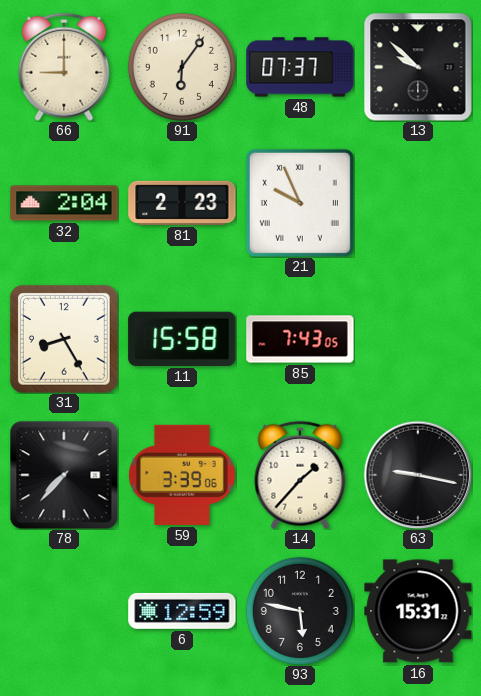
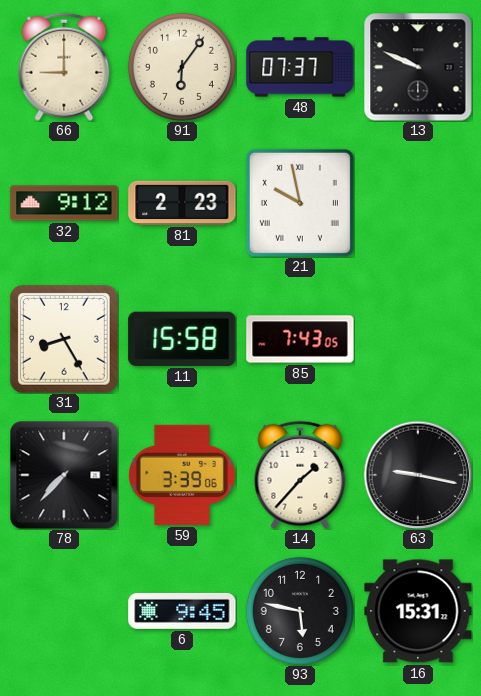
13: 9:52 -> 9:49 (418, 67)
32: 2:04 -> 9:12 (64, 203)
21: 9:56 -> 9:58 (300, 203)
6: 12:59 -> 9:45 (182, 611)
